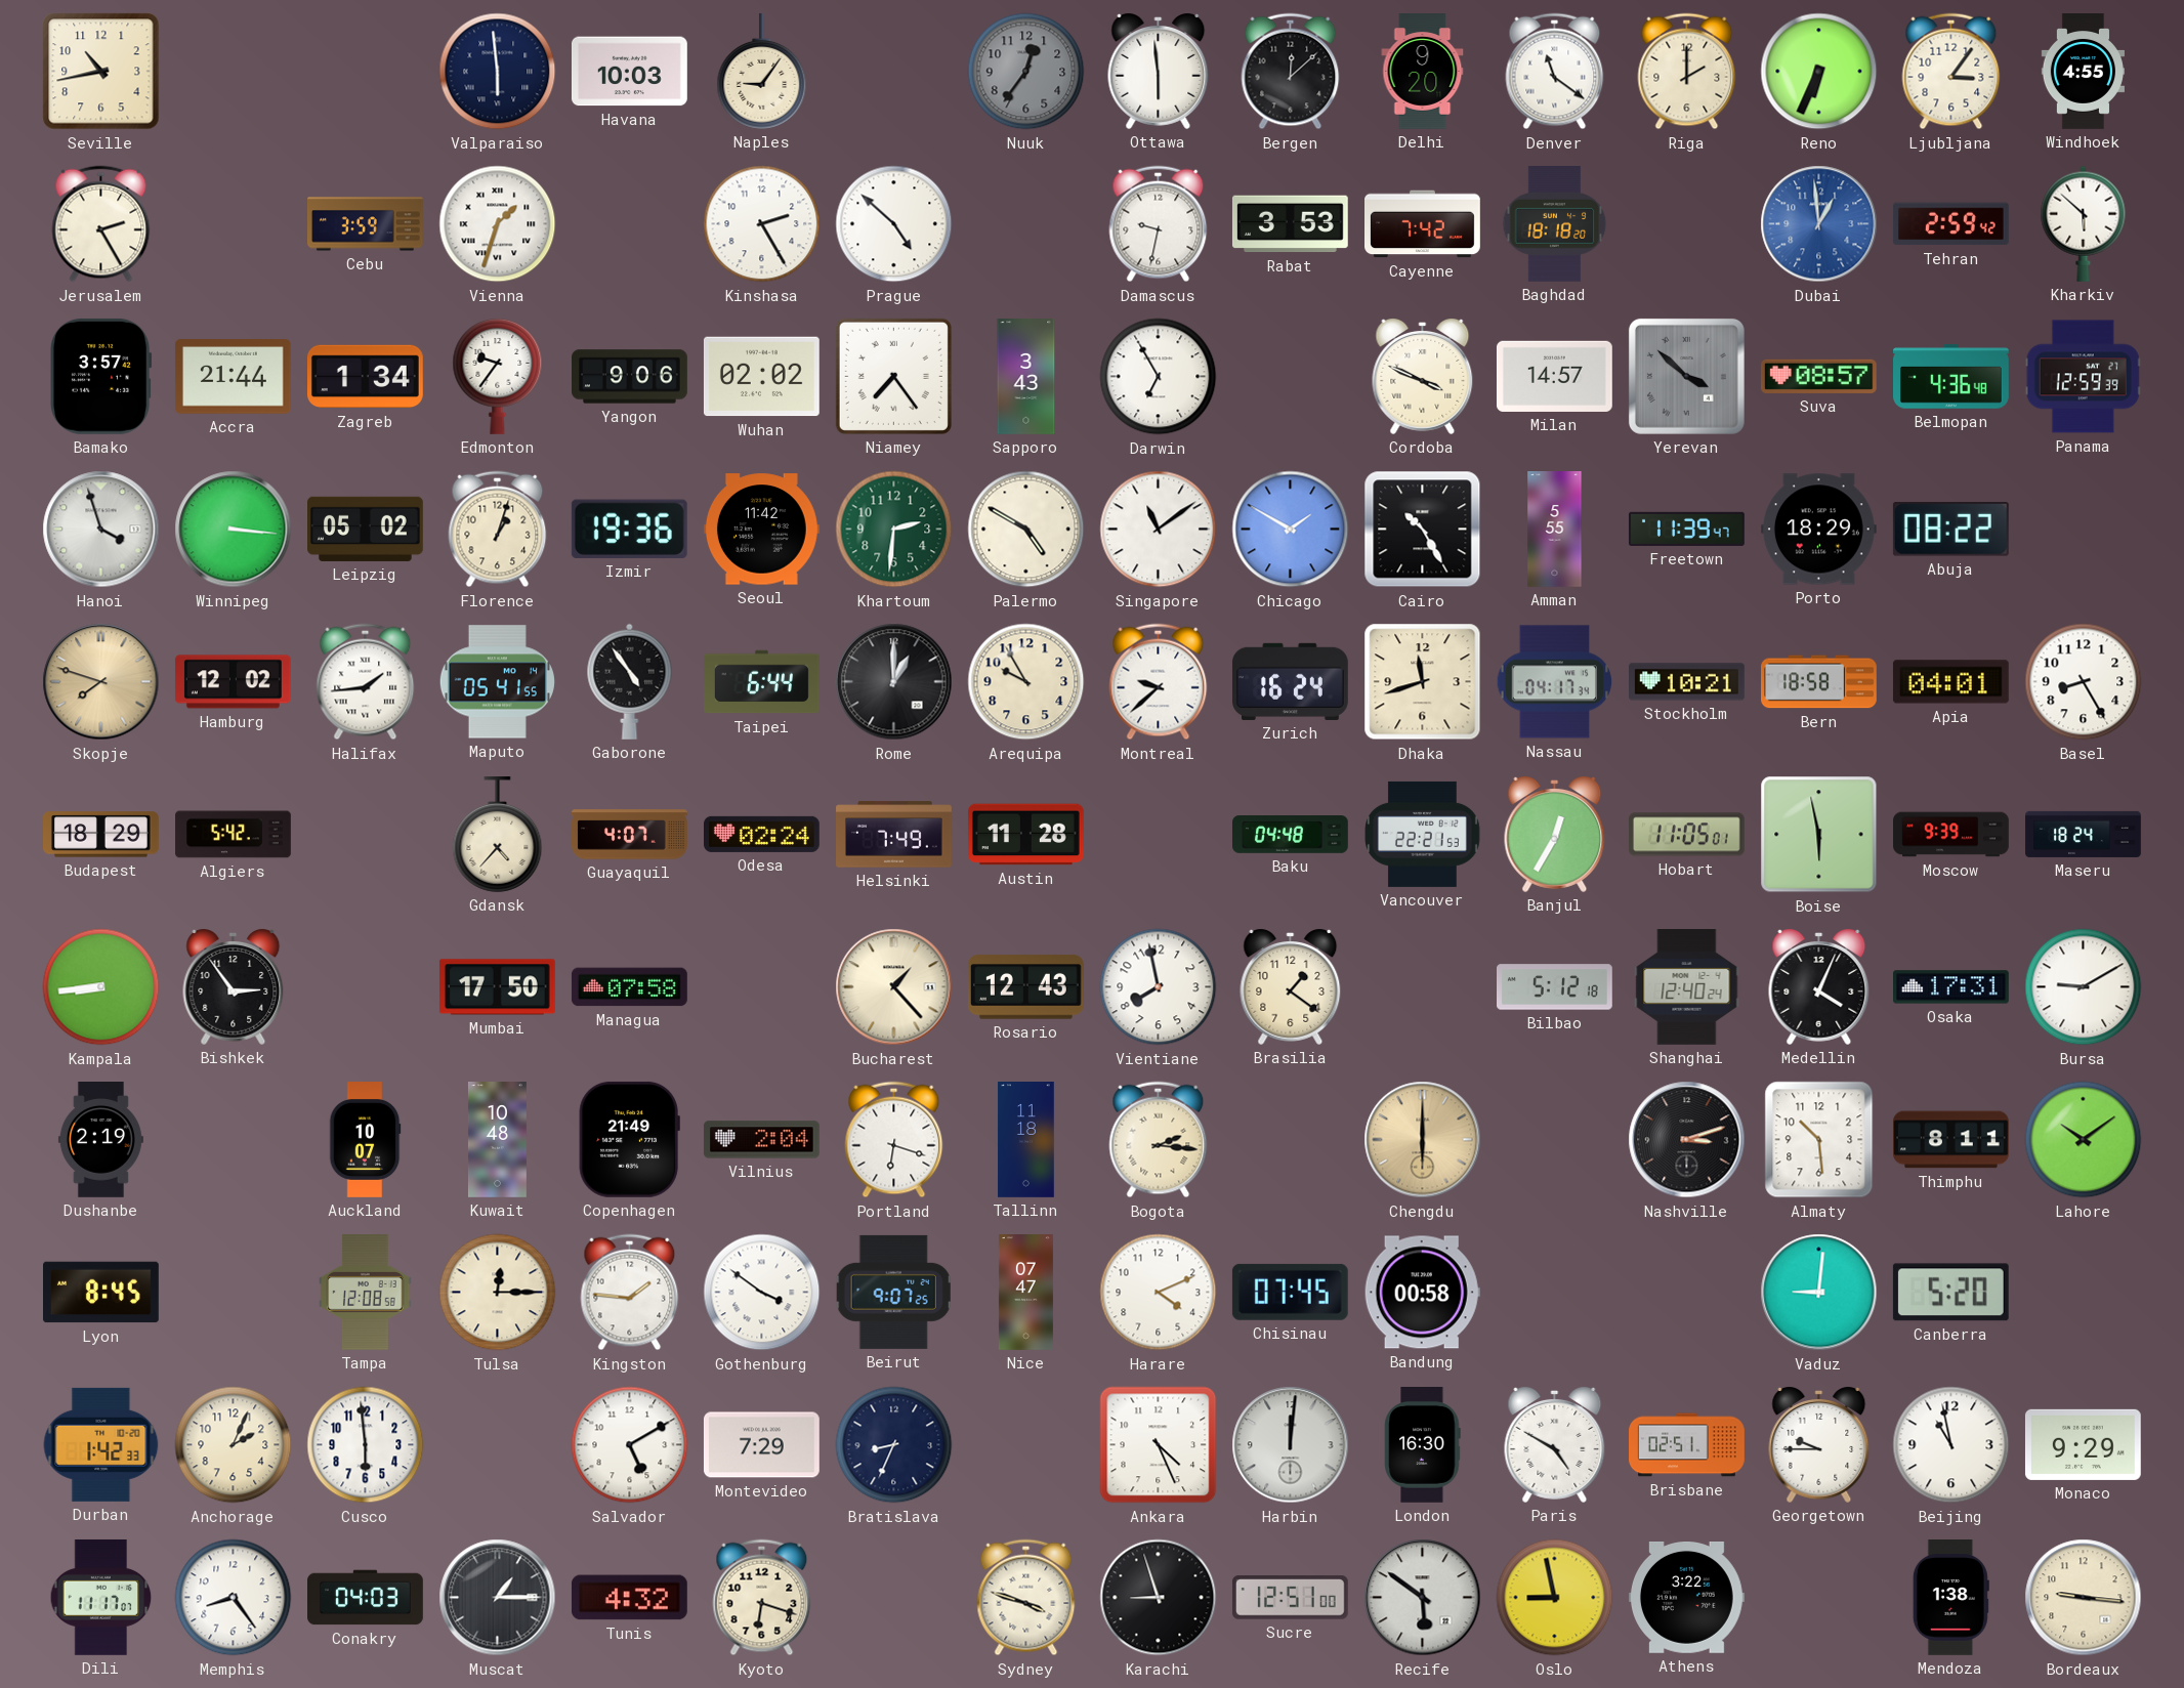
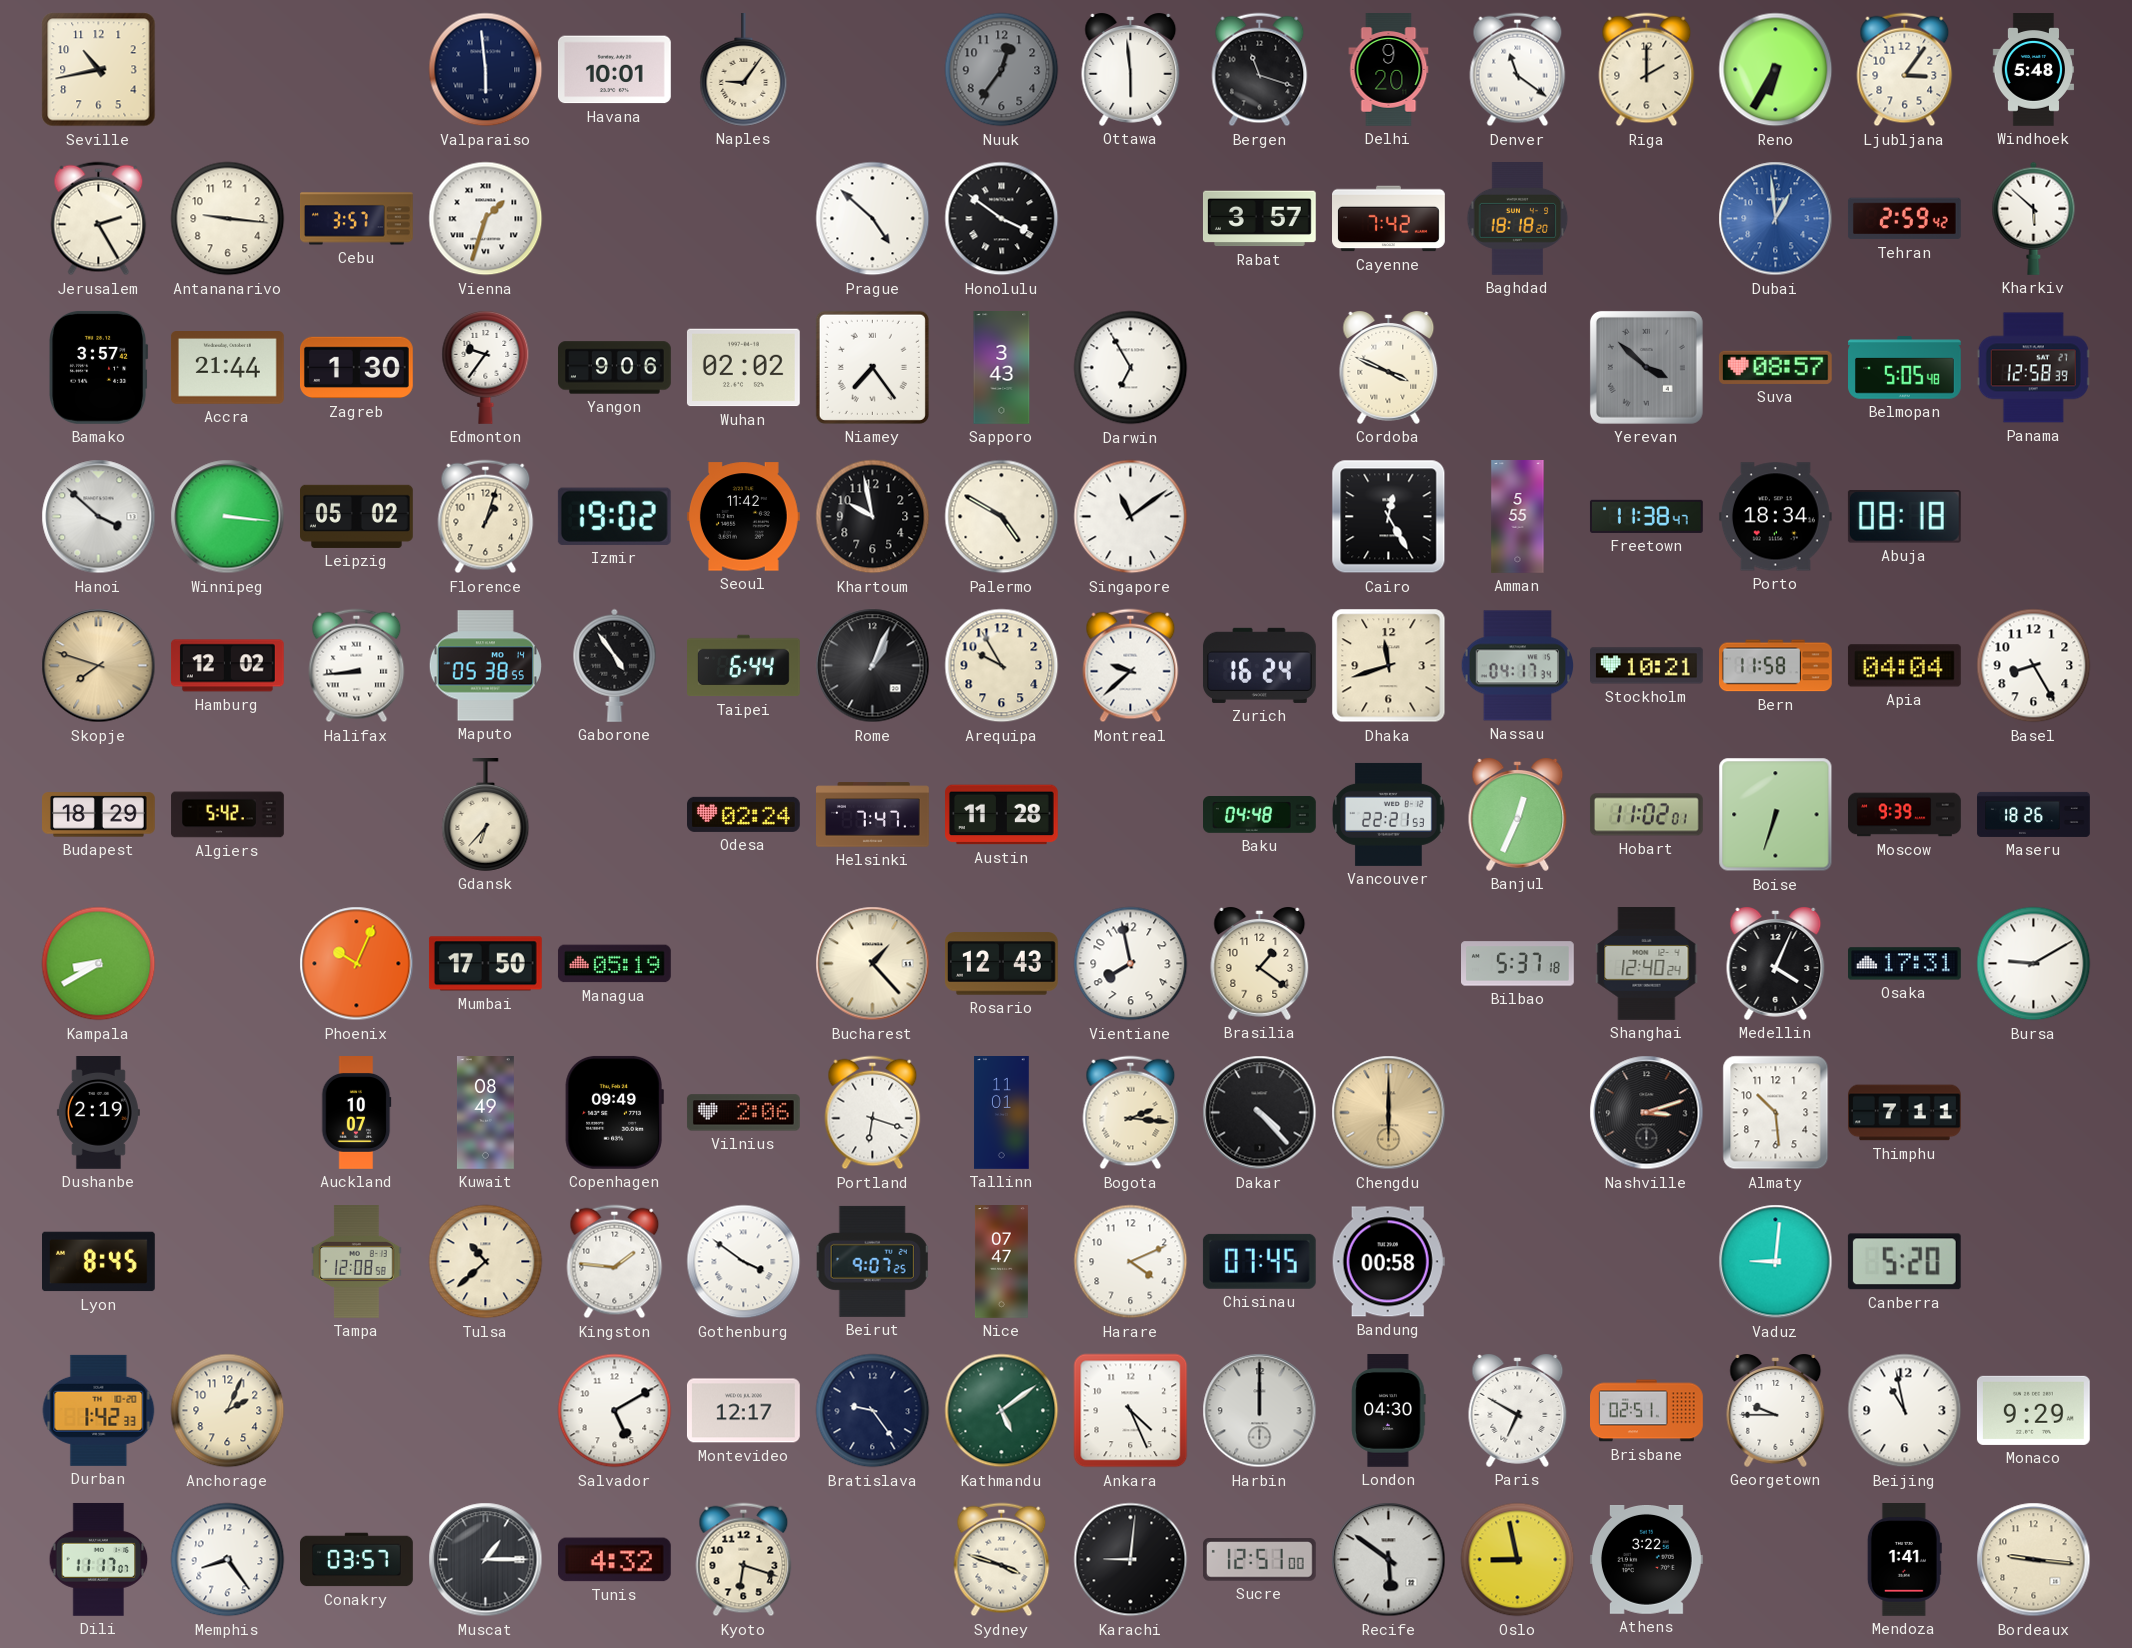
Havana: 10:03 -> 10:01 (614, 70)
Bergen: 12:08 -> 11:18 (1260, 70)
Reno: 6:34 -> 6:35 (1776, 70)
Windhoek: 4:55 -> 5:48 (2033, 70)
Antananarivo: none -> 9:16 (228, 219)
Cebu: 3:59 -> 3:57 (357, 219)
Kinshasa: 2:25 -> none (762, 224)
Honolulu: none -> 3:51 (1002, 219)
Damascus: 9:32 -> none (1159, 224)
Rabat: 3:53 -> 3:57 (1259, 219)
Zagreb: 1:34 -> 1:30 (357, 368)
Milan: 14:57 -> none (1554, 376)
Belmopan: 4:36 -> 5:05 (1905, 368)
Panama: 12:59 -> 12:58 (2033, 368)
Hanoi: 3:57 -> 3:52 (99, 517)
Izmir: 19:36 -> 19:02 (614, 516)
Khartoum: 2:31 -> 9:58 (873, 517)
Khartoum dial: green -> black (873, 517)
Chicago: 1:50 -> none (1291, 530)
Cairo: 10:25 -> 12:25 (1389, 517)
Freetown: 11:39 -> 11:38 (1646, 516)
Porto: 18:29 -> 18:34 (1775, 517)
Abuja: 08:22 -> 08:18 (1904, 517)
Halifax: 1:44 -> 8:44 (357, 666)
Maputo: 05:41 -> 05:38 (485, 666)
Rome: 1:00 -> 1:04 (873, 666)
Bern: 18:58 -> 11:58 (1776, 666)
Apia: 04:01 -> 04:04 (1904, 666)
Gdansk: 4:37 -> 6:37 (486, 815)
Guayaquil: 4:07 -> none (630, 835)
Helsinki: 7:49 -> 7:47 (873, 815)
Banjul: 12:35 -> 12:34 (1518, 815)
Hobart: 11:05 -> 11:02 (1646, 815)
Boise: 5:58 -> 6:33 (1776, 815)
Maseru: 18:24 -> 18:26 (2034, 814)
Kampala: 8:44 -> 8:40 (99, 964)
Bishkek: 2:54 -> none (234, 987)
Phoenix: none -> 10:04 (357, 964)
Managua: 07:58 -> 05:19 (614, 964)
Bilbao: 5:12 -> 5:37 (1518, 964)
Kuwait: 10:48 -> 08:49 (485, 1113)
Copenhagen: 21:49 -> 09:49 (614, 1112)
Vilnius: 2:04 -> 2:06 (743, 1113)
Tallinn: 11:18 -> 11:01 (1002, 1113)
Dakar: none -> 4:23 (1260, 1113)
Thimphu: 8:11 -> 7:11 (1905, 1113)
Lahore: 10:09 -> none (2084, 1140)
Tulsa: 12:15 -> 10:38 (486, 1262)
Cusco: 5:59 -> none (366, 1445)
Montevideo: 7:29 -> 12:17 (743, 1411)
Bratislava: 8:34 -> 9:24 (873, 1411)
Kathmandu: none -> 5:09 (1002, 1411)
Harbin: 12:01 -> 12:00 (1260, 1411)
London: 16:30 -> 04:30 (1389, 1411)
Paris: 4:50 -> 6:50 (1518, 1411)
Conakry: 04:03 -> 03:57 (357, 1560)
Karachi: 8:57 -> 9:01 (1131, 1560)
Mendoza: 1:38 -> 1:41 (1904, 1560)
